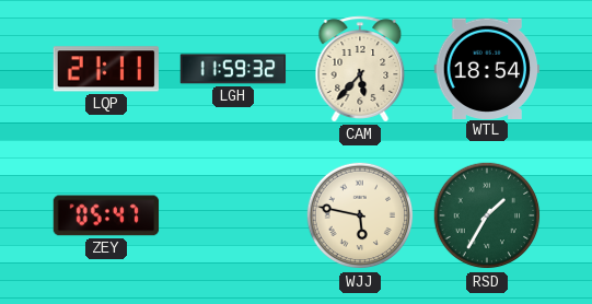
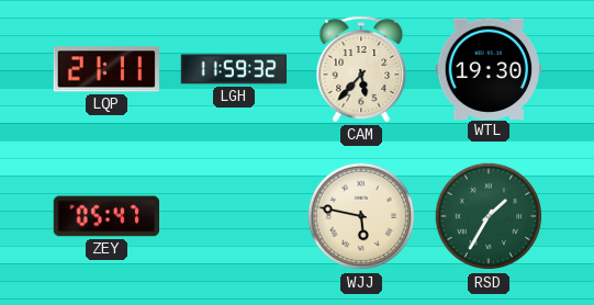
WTL: 18:54 -> 19:30 (489, 68)
